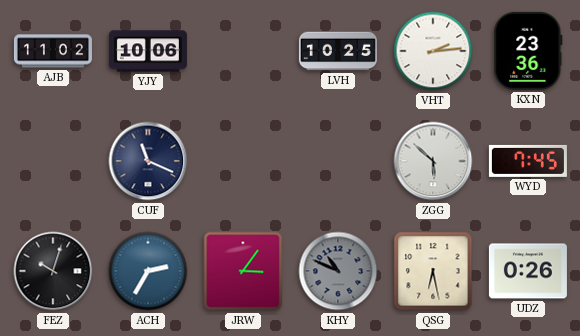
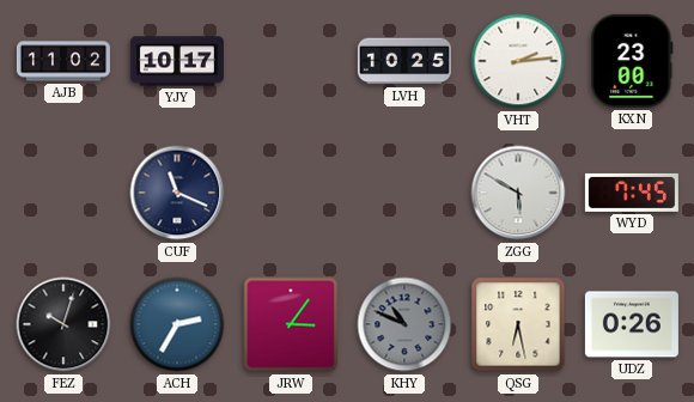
YJY: 10:06 -> 10:17 (177, 61)
KXN: 23:36 -> 23:00 (632, 61)
ZGG: 5:52 -> 5:50 (518, 193)
